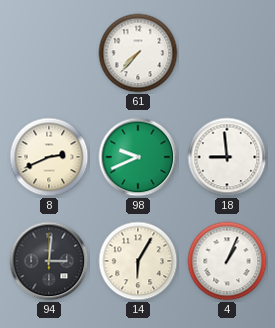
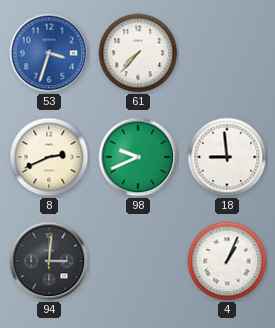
53: none -> 3:33 (49, 53)
14: 6:05 -> none (138, 261)
